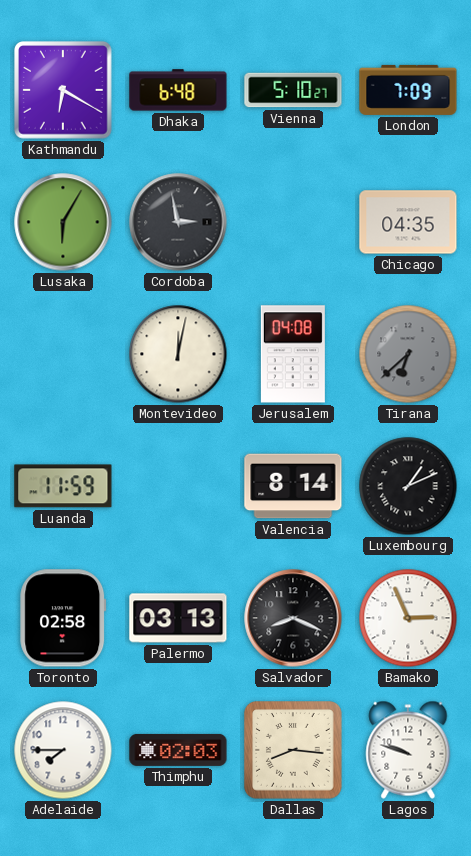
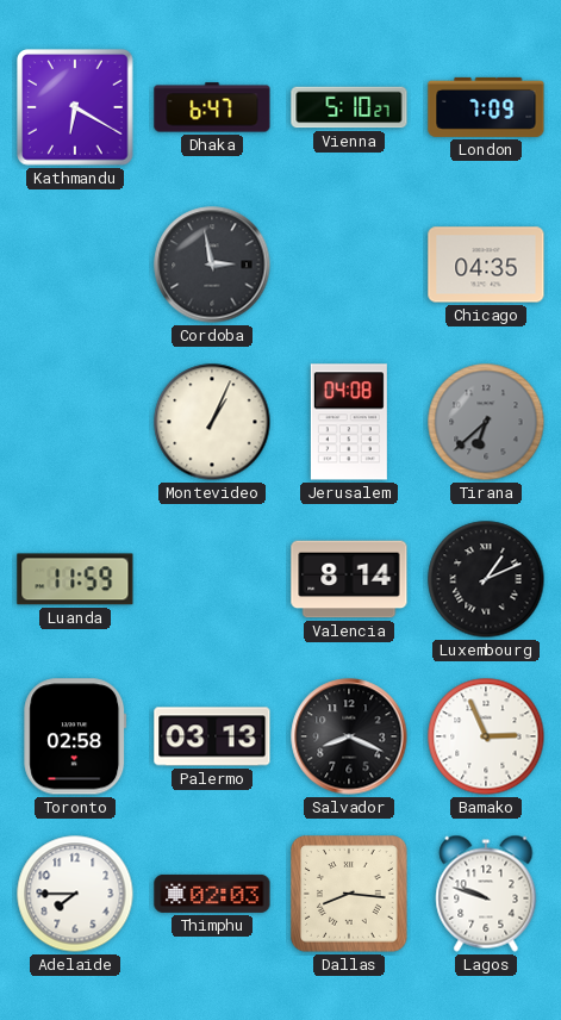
Dhaka: 6:48 -> 6:47 (212, 107)
Lusaka: 6:05 -> none (63, 222)
Montevideo: 12:02 -> 1:04 (212, 422)
